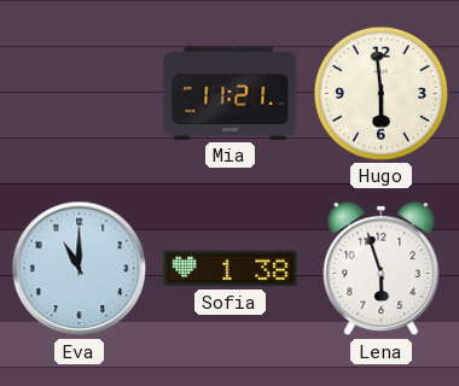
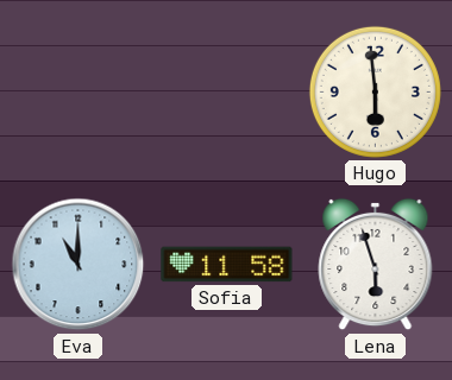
Mia: 11:21 -> none (231, 93)
Sofia: 1:38 -> 11:58 (227, 265)
